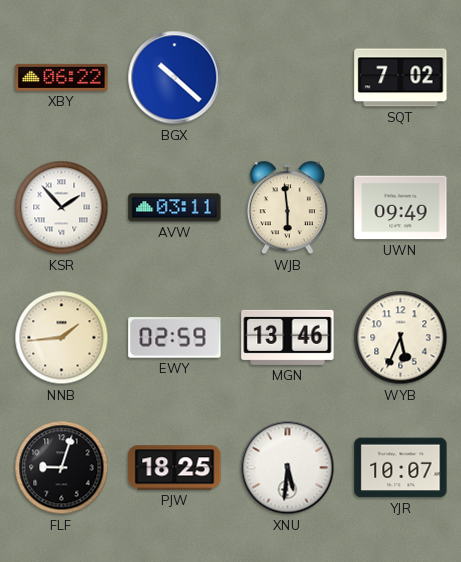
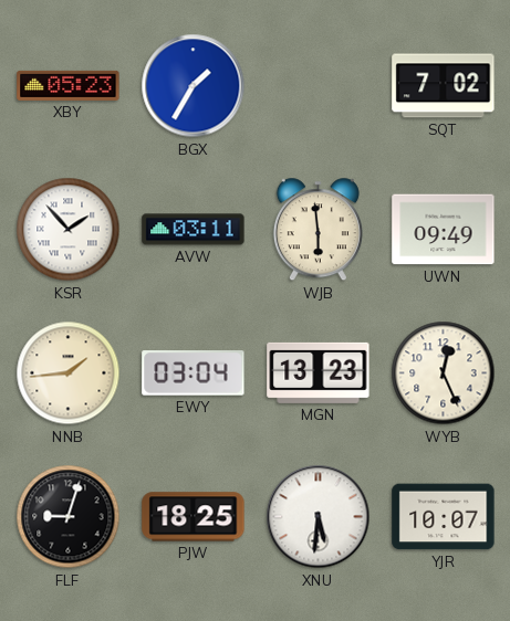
XBY: 06:22 -> 05:23 (69, 85)
BGX: 10:22 -> 1:35 (194, 86)
EWY: 02:59 -> 03:04 (194, 373)
MGN: 13:46 -> 13:23 (319, 372)
WYB: 5:34 -> 12:26 (444, 373)
